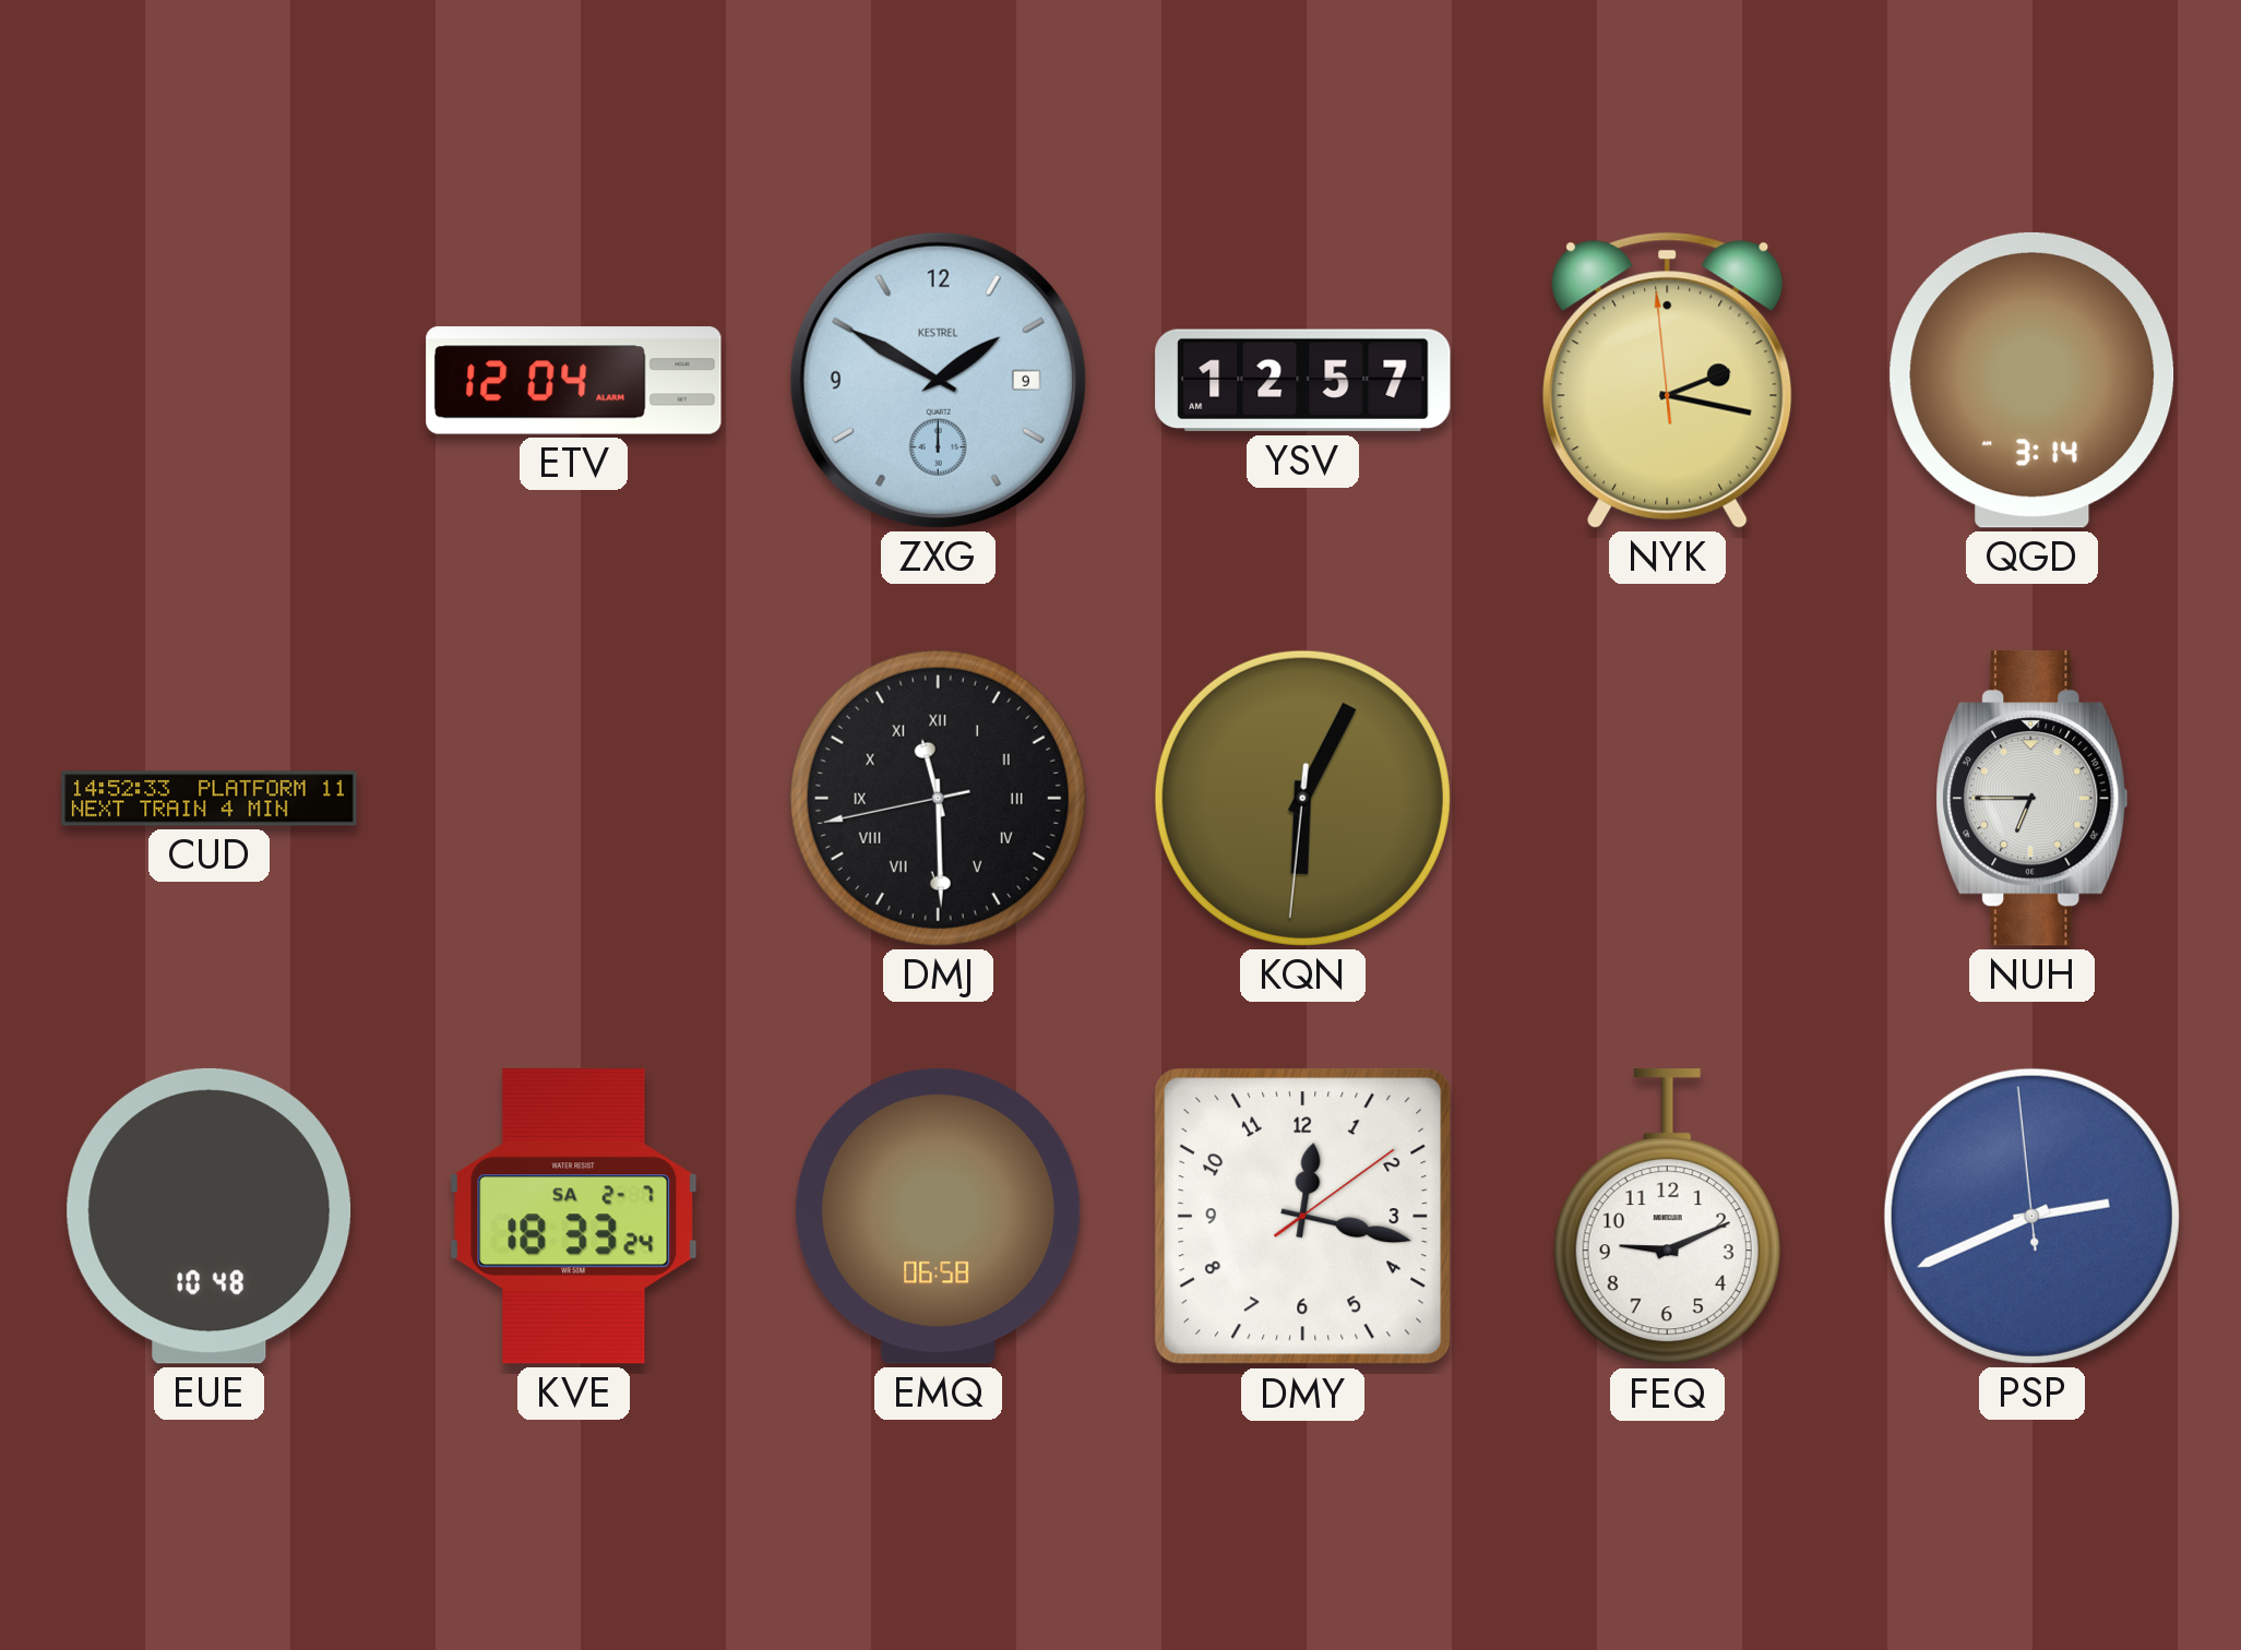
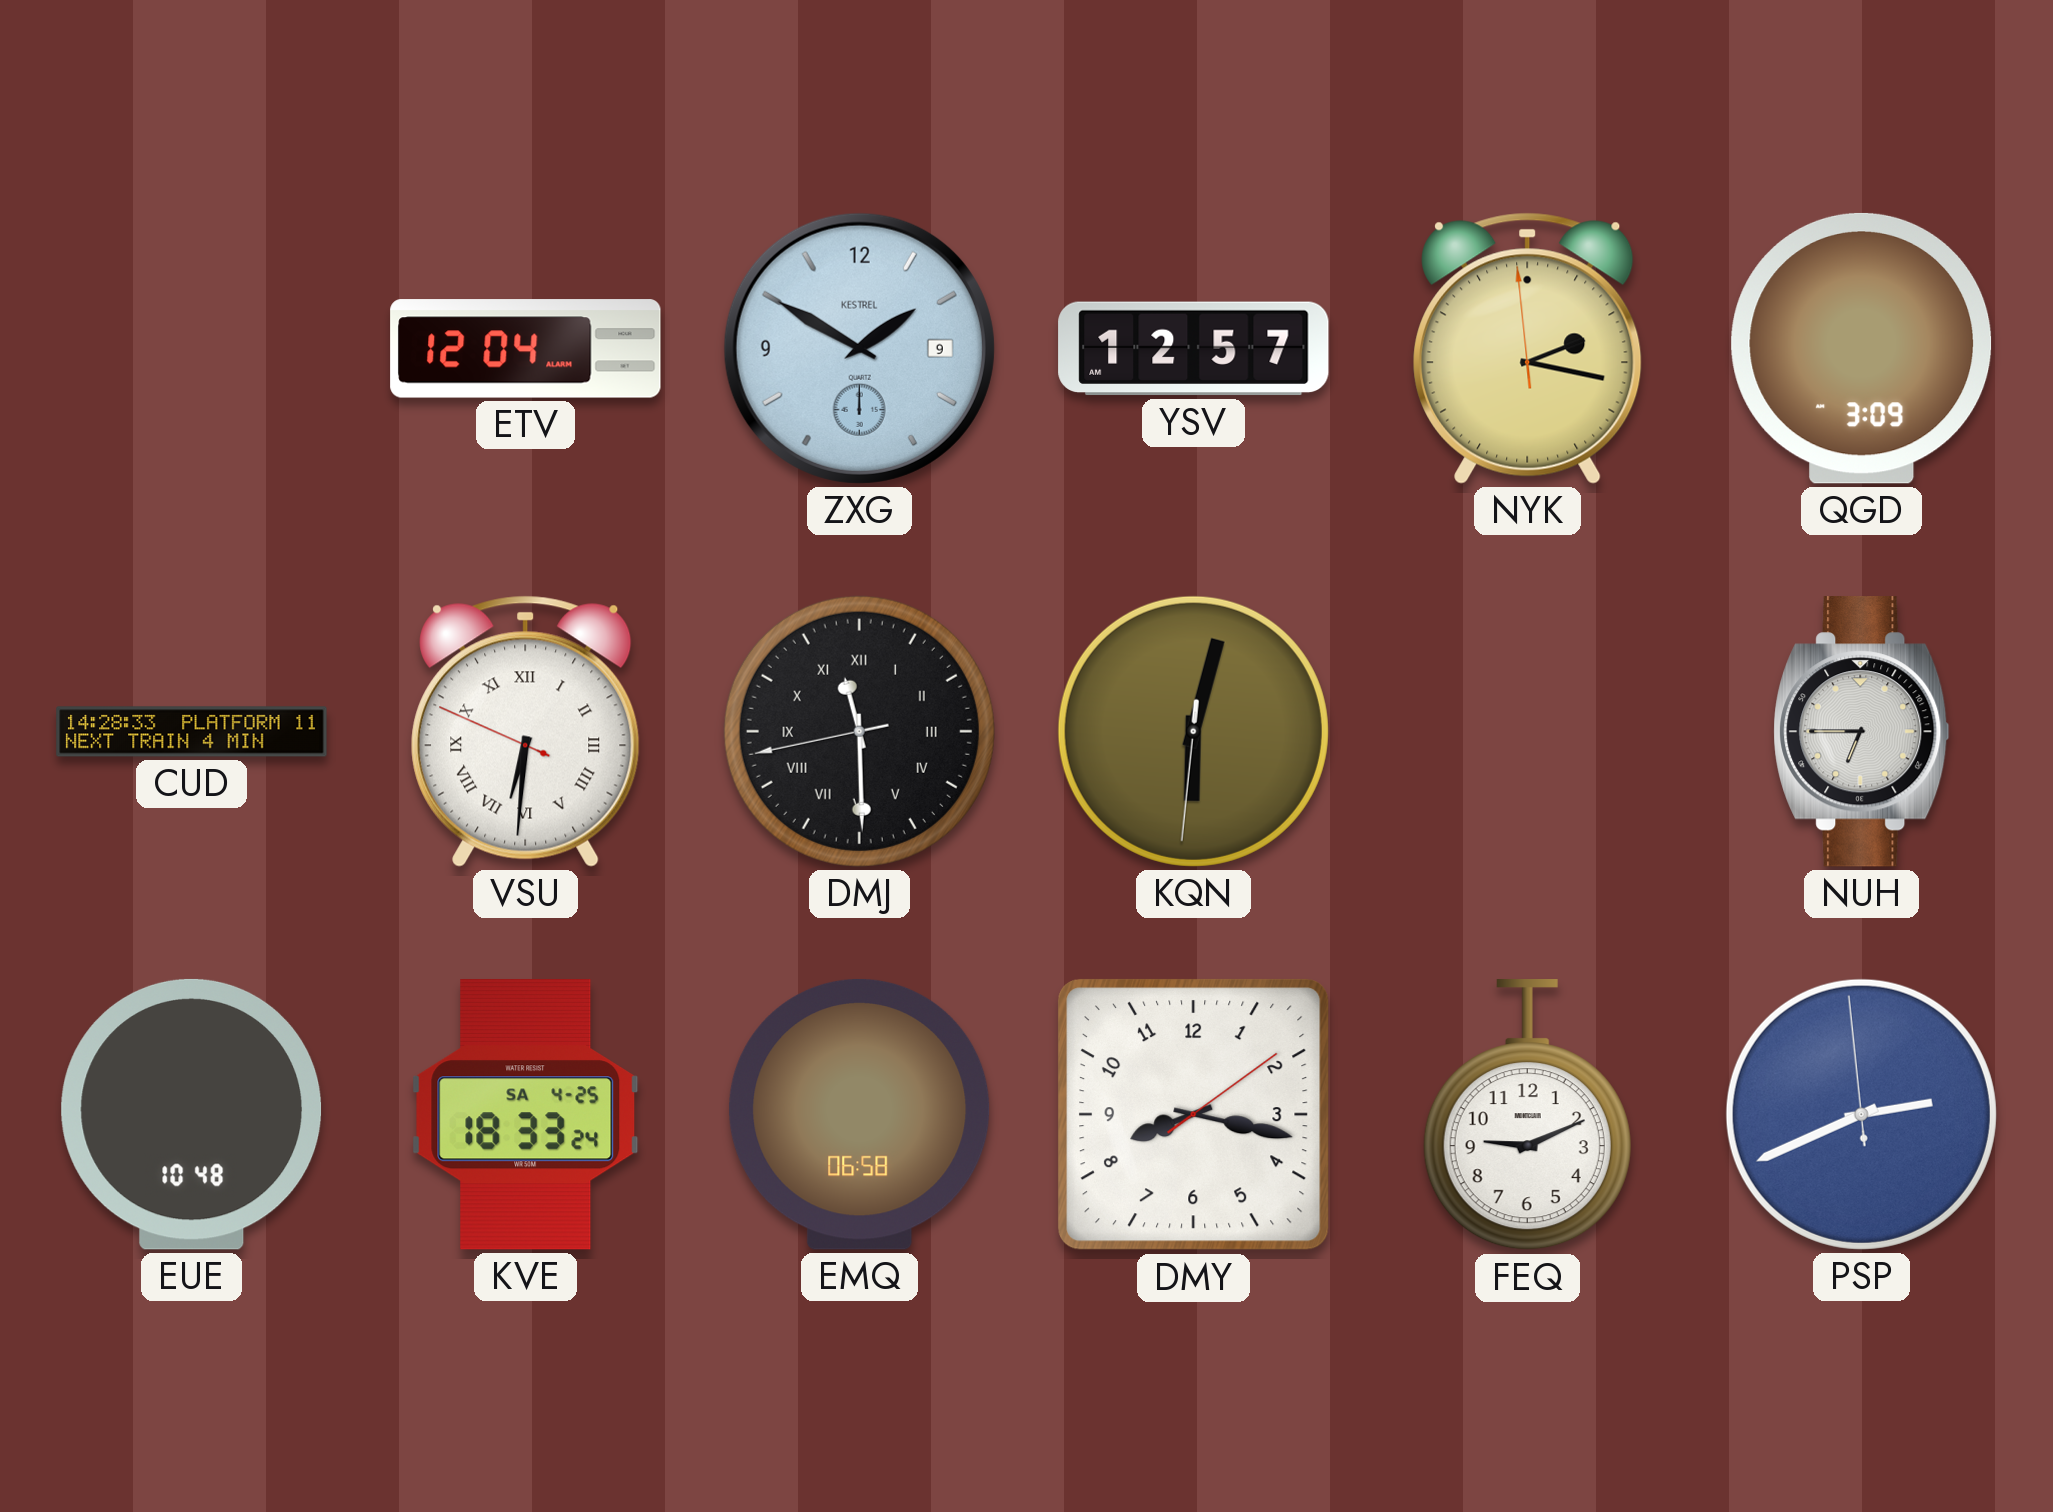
QGD: 3:14 -> 3:09 (1862, 348)
CUD: 14:52 -> 14:28 (192, 732)
VSU: none -> 6:30 (526, 731)
KQN: 6:04 -> 6:02 (1193, 731)
KVE date: SA 2-7 -> SA 4-25 (526, 1115)
DMY: 12:17 -> 8:17 (1194, 1115)
